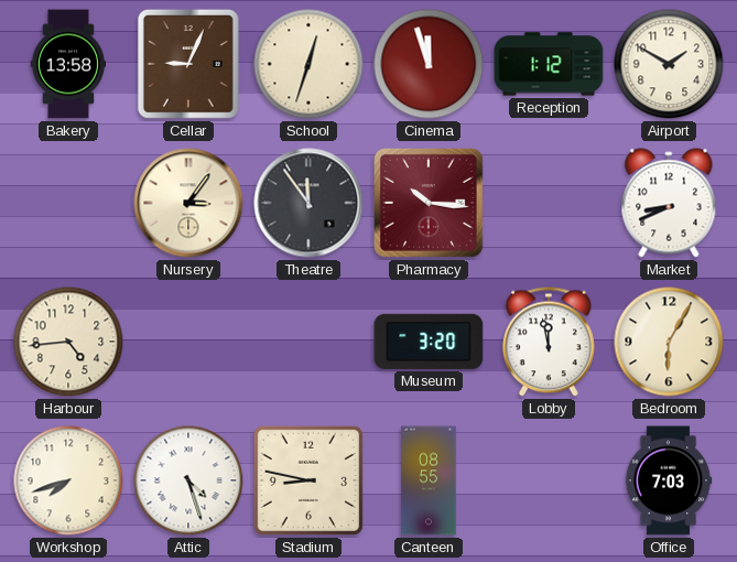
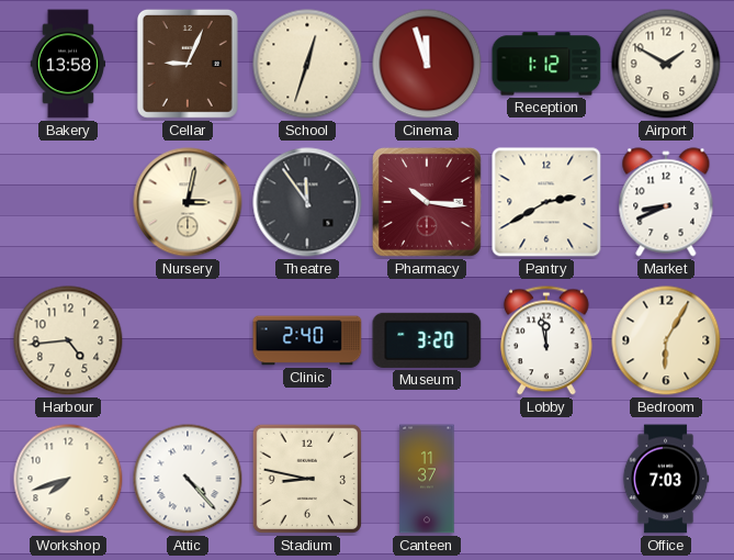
Nursery: 3:06 -> 3:02 (188, 202)
Pantry: none -> 2:40 (546, 202)
Clinic: none -> 2:40 (307, 340)
Attic: 4:27 -> 4:23 (188, 479)
Canteen: 08:55 -> 11:37 (427, 479)
